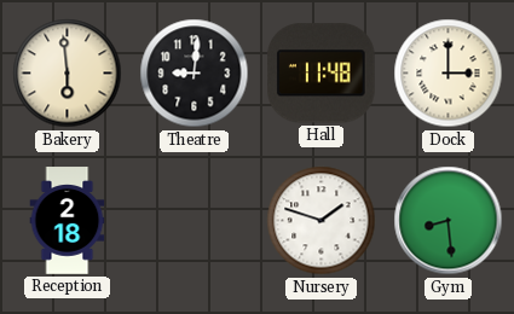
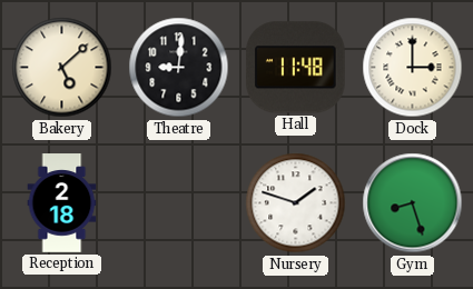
Bakery: 5:59 -> 5:08 (62, 68)
Gym: 8:29 -> 8:27 (413, 203)
